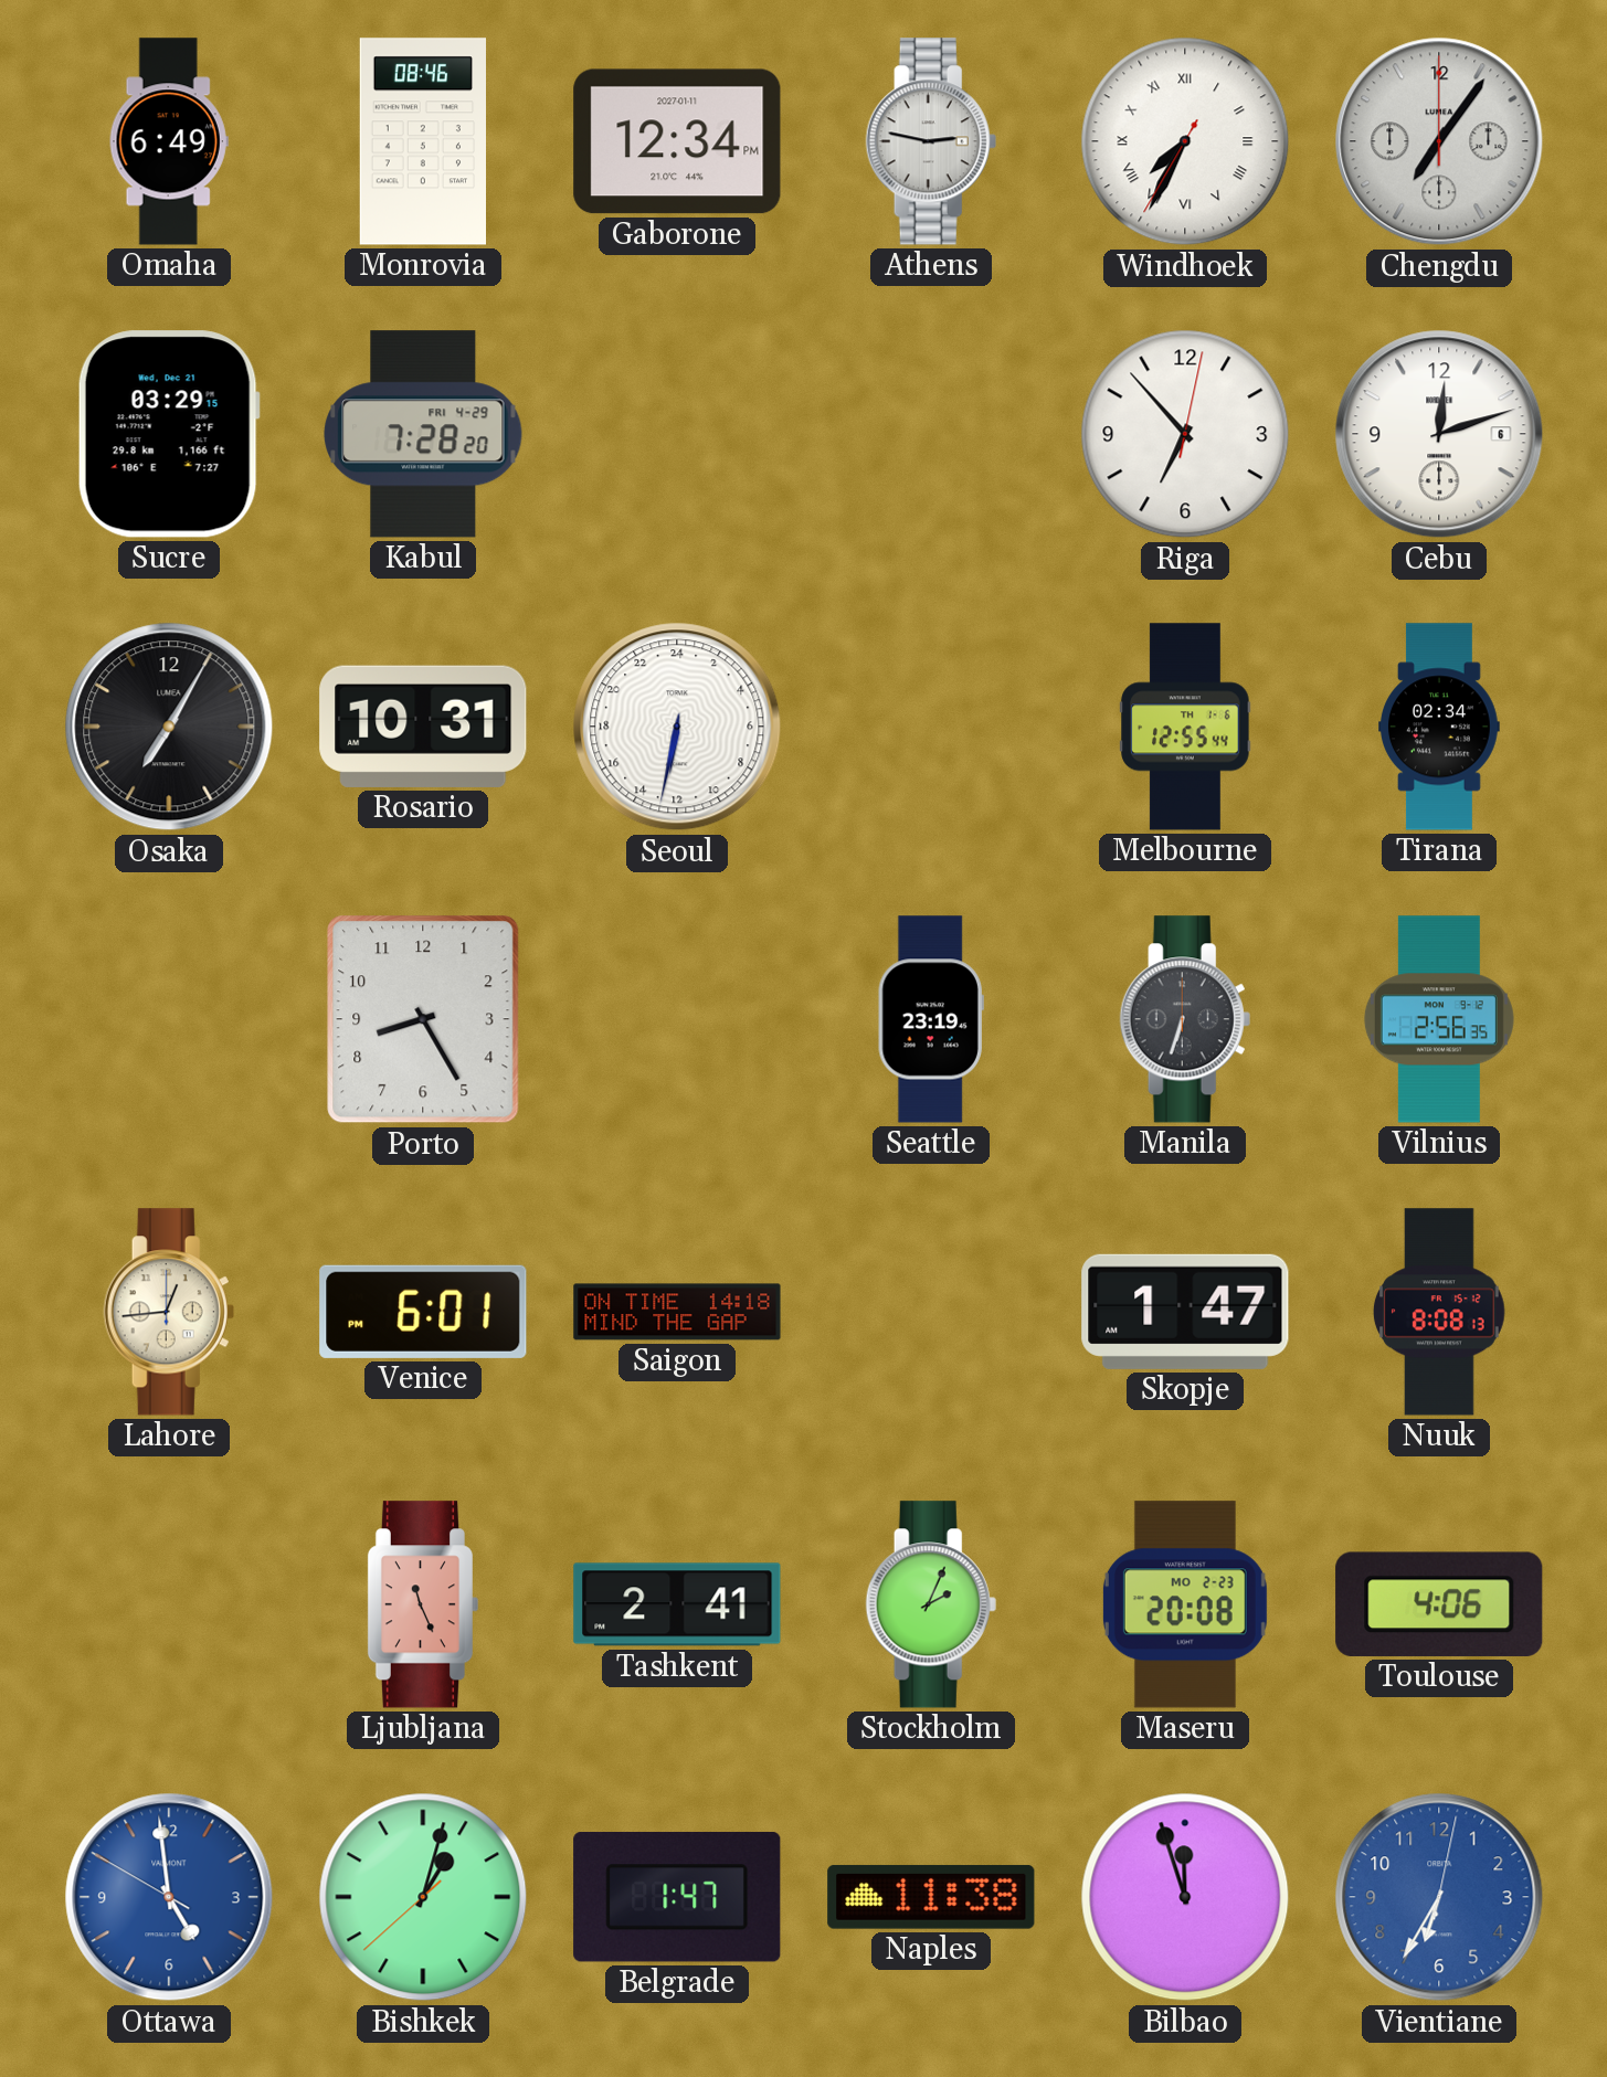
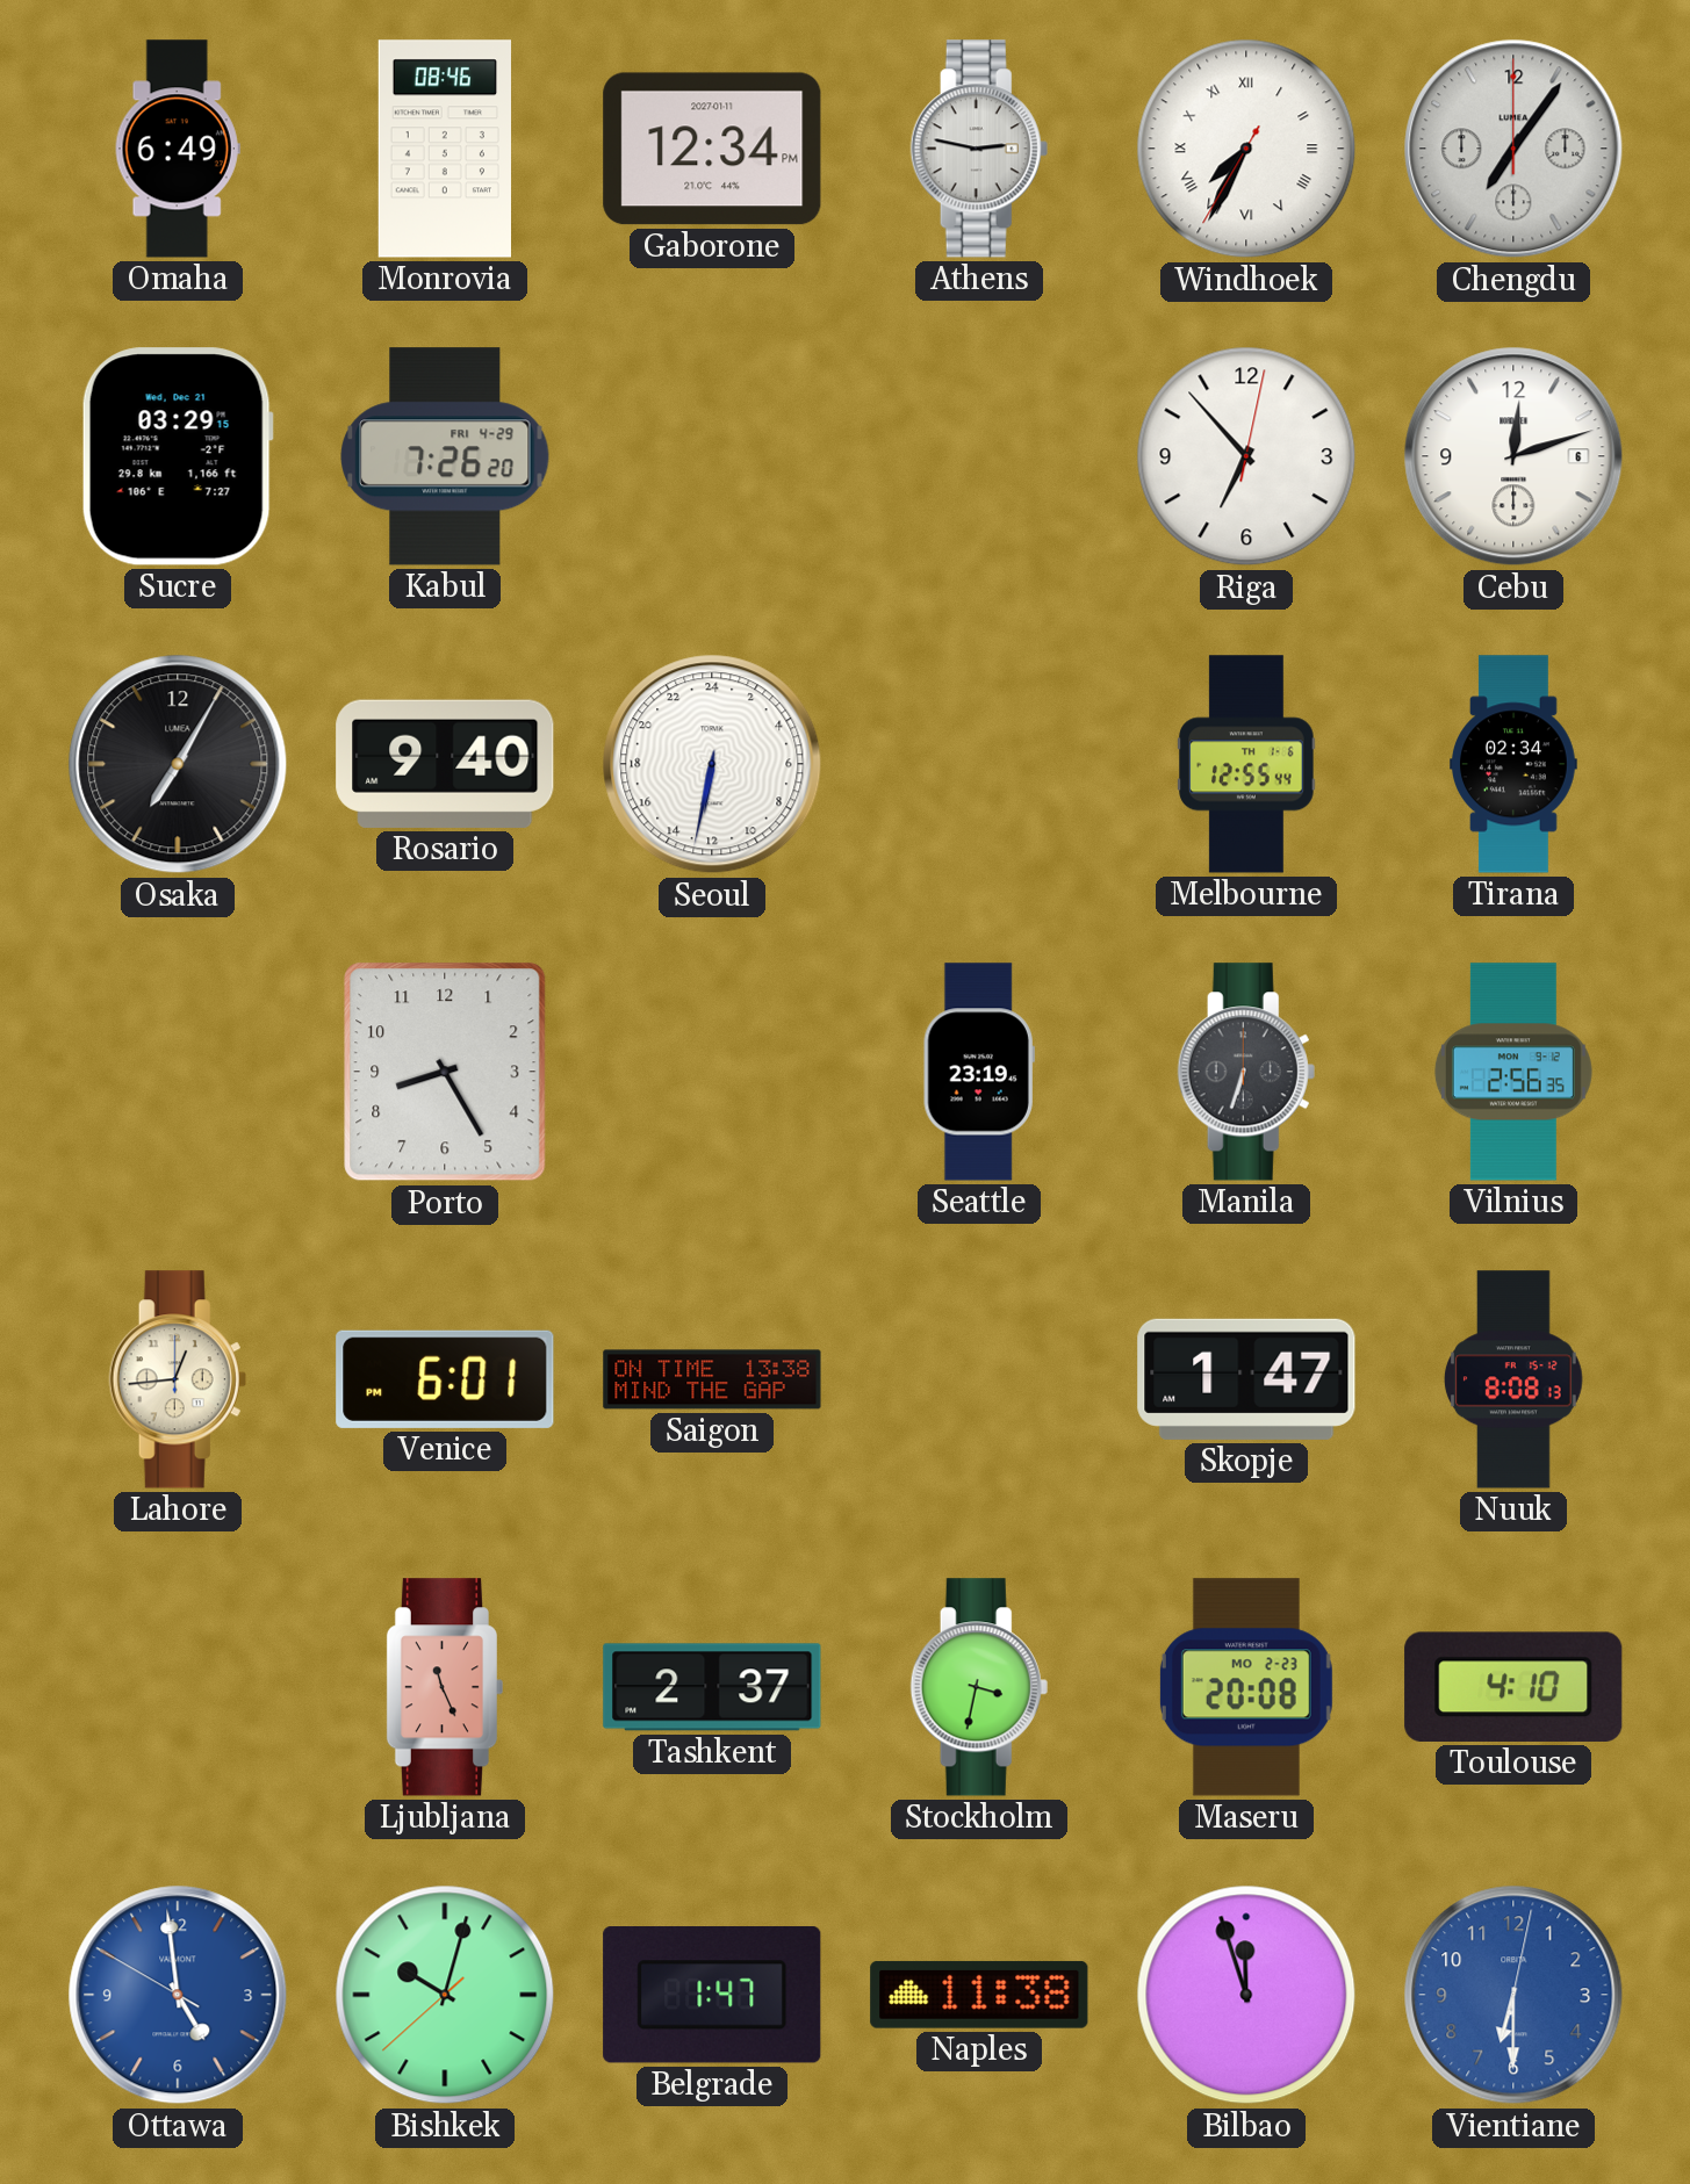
Kabul: 7:28 -> 7:26 (445, 456)
Rosario: 10:31 -> 9:40 (445, 764)
Saigon: 14:18 -> 13:38 (712, 1379)
Tashkent: 2:41 -> 2:37 (712, 1687)
Stockholm: 2:04 -> 3:32 (979, 1687)
Toulouse: 4:06 -> 4:10 (1513, 1687)
Bishkek: 1:02 -> 10:02 (445, 1995)
Vientiane: 6:35 -> 6:30 (1513, 1995)
